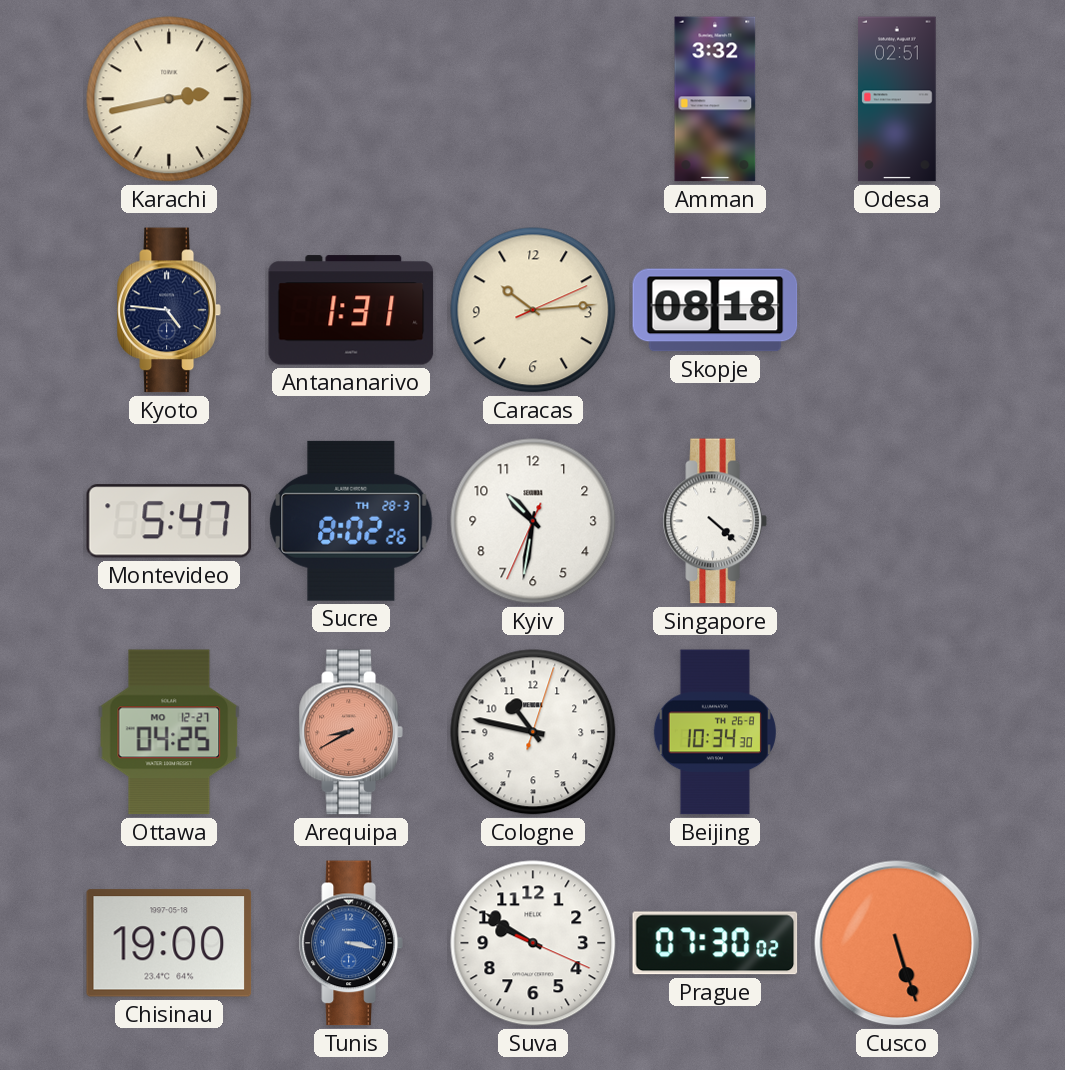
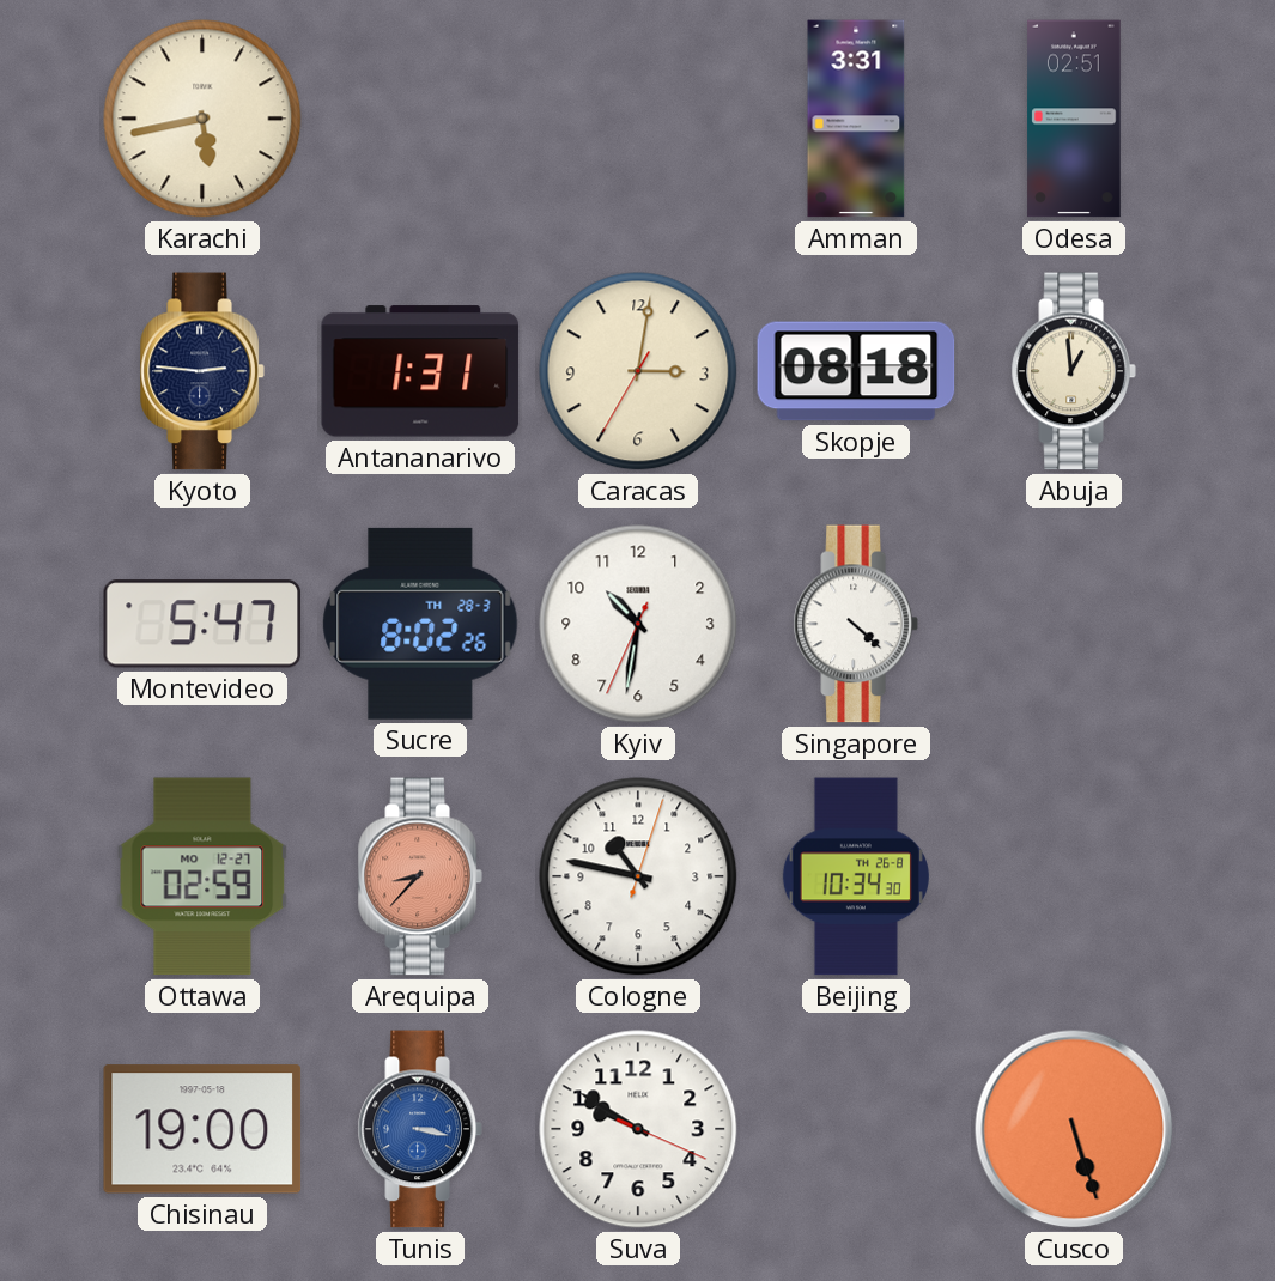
Karachi: 2:43 -> 5:43 (202, 119)
Amman: 3:32 -> 3:31 (856, 119)
Kyoto: 4:46 -> 2:46 (202, 371)
Caracas: 10:14 -> 3:01 (638, 371)
Abuja: none -> 12:59 (1074, 371)
Ottawa: 04:25 -> 02:59 (202, 876)
Arequipa: 8:40 -> 8:37 (420, 876)
Prague: 07:30 -> none (715, 943)
